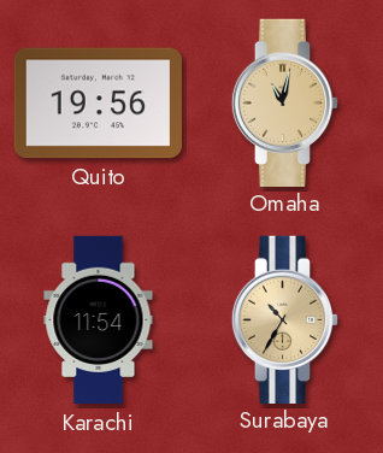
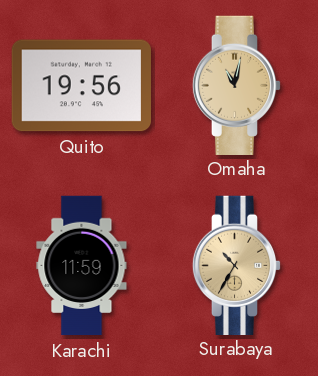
Karachi: 11:54 -> 11:59 (82, 266)
